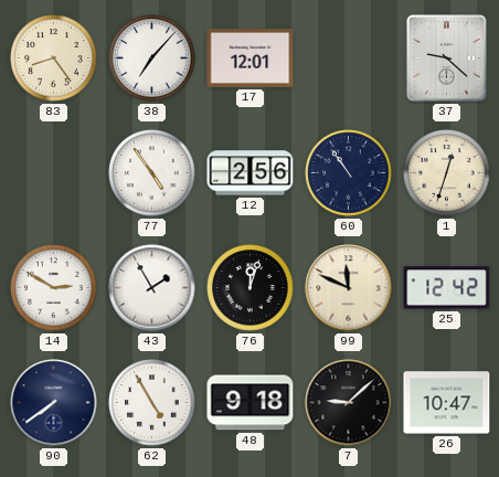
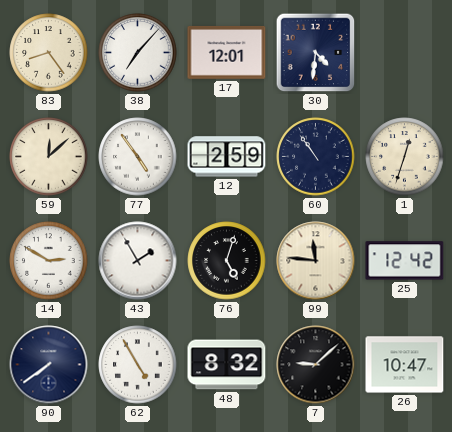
30: none -> 4:31 (316, 53)
37: 9:22 -> none (447, 59)
59: none -> 12:08 (49, 157)
12: 2:56 -> 2:59 (227, 157)
76: 12:03 -> 5:03 (227, 261)
99: 11:49 -> 11:46 (316, 261)
48: 9:18 -> 8:32 (227, 365)
